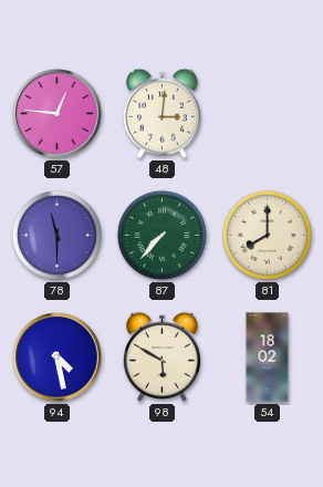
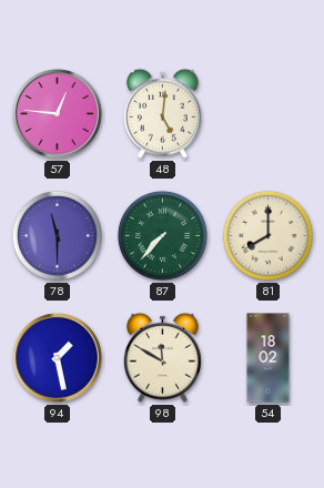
48: 3:01 -> 5:01 (162, 113)
94: 4:28 -> 1:28 (58, 358)
98: 5:50 -> 11:50 (162, 357)
